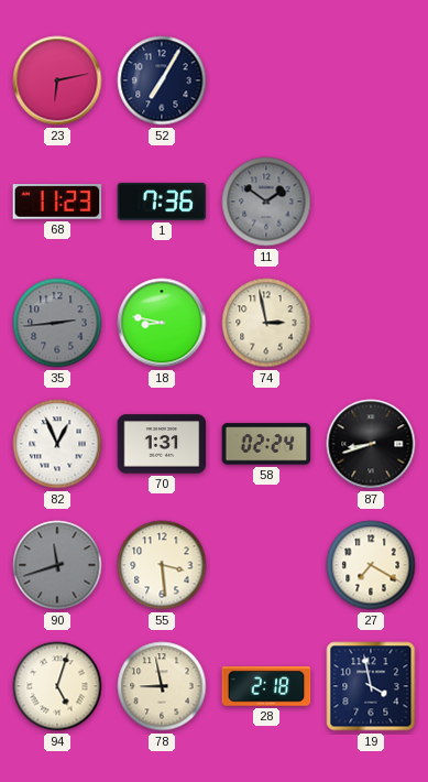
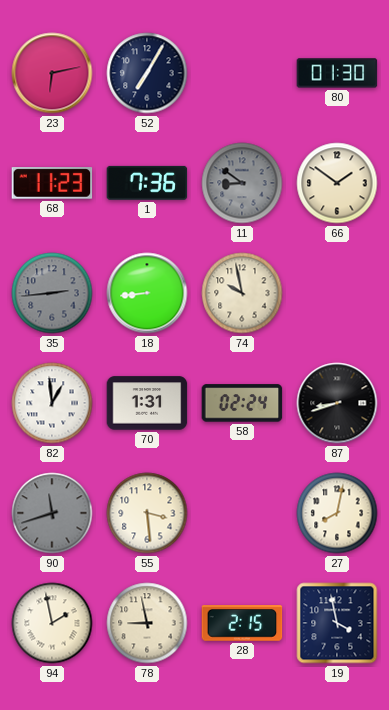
80: none -> 01:30 (337, 73)
11: 1:51 -> 8:51 (242, 183)
66: none -> 1:51 (337, 183)
18: 8:47 -> 8:44 (147, 293)
74: 2:58 -> 9:58 (242, 293)
82: 12:56 -> 12:59 (52, 403)
27: 7:20 -> 8:02 (337, 513)
94: 5:03 -> 1:58 (52, 623)
28: 2:18 -> 2:15 (242, 624)
